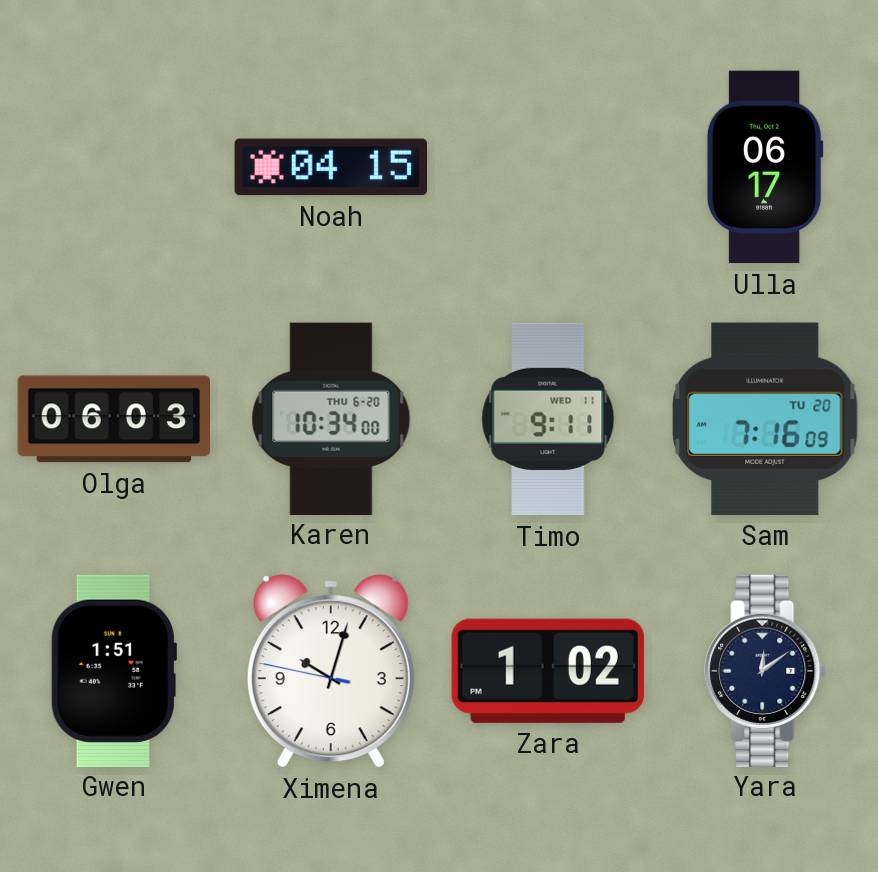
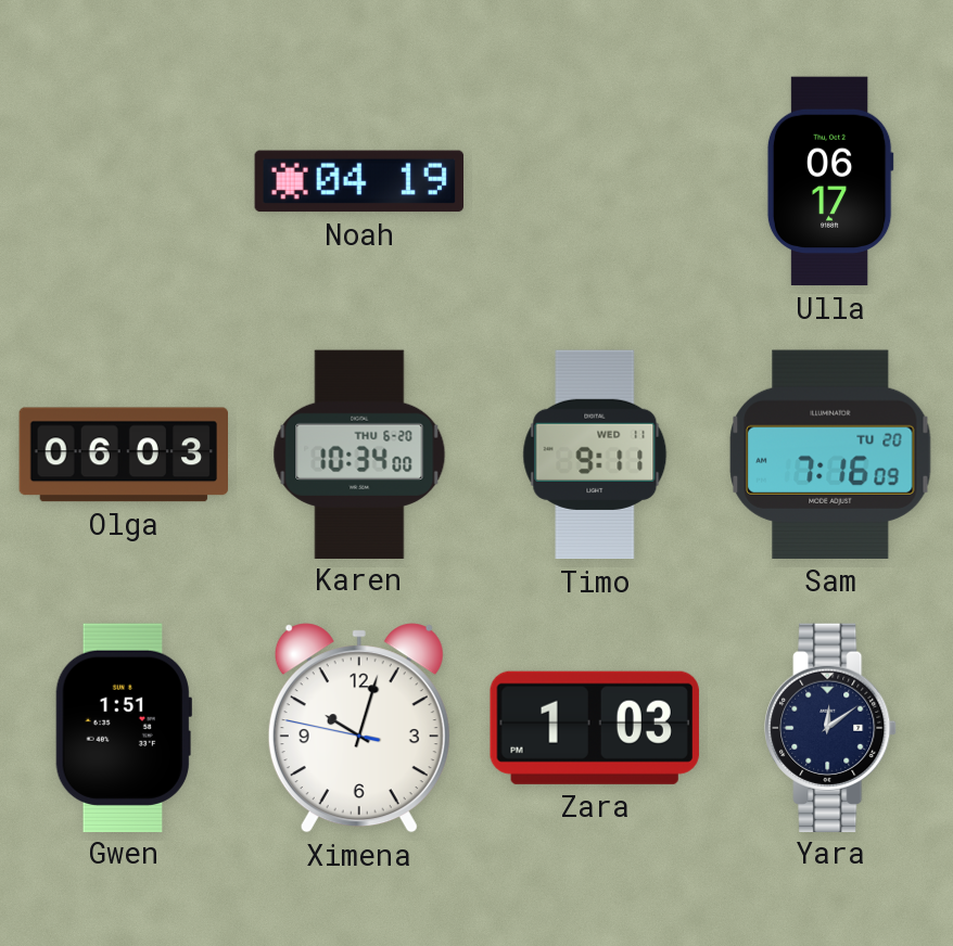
Noah: 04:15 -> 04:19 (358, 181)
Zara: 1:02 -> 1:03 (595, 728)
